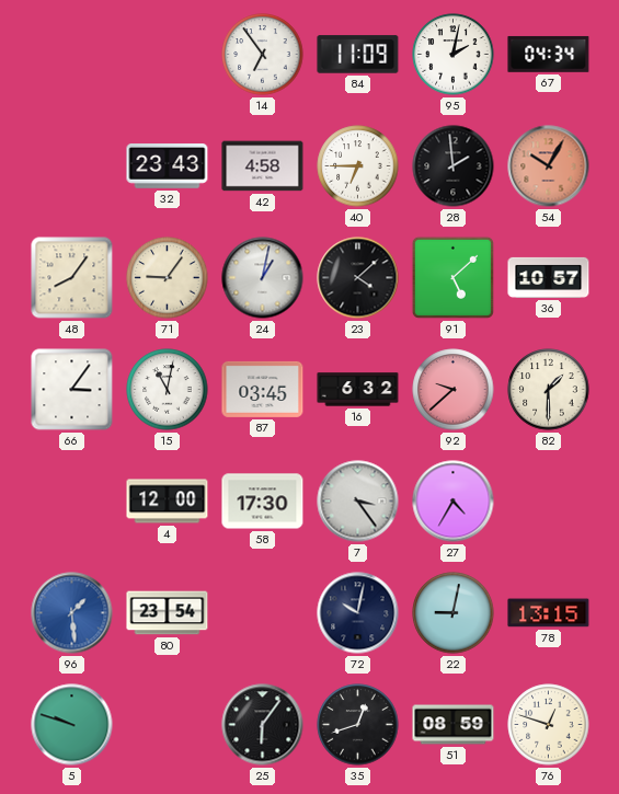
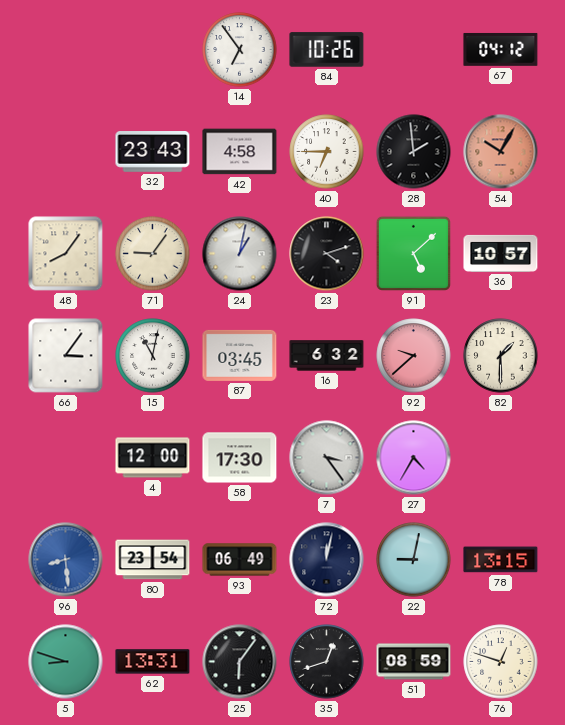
84: 11:09 -> 10:26 (327, 50)
95: 2:02 -> none (454, 55)
67: 04:34 -> 04:12 (501, 49)
23: 4:08 -> 4:12 (327, 254)
96: 1:29 -> 8:29 (66, 560)
93: none -> 06:49 (240, 560)
72: 10:02 -> 12:02 (327, 560)
5: 9:48 -> 8:48 (66, 662)
62: none -> 13:31 (153, 662)
